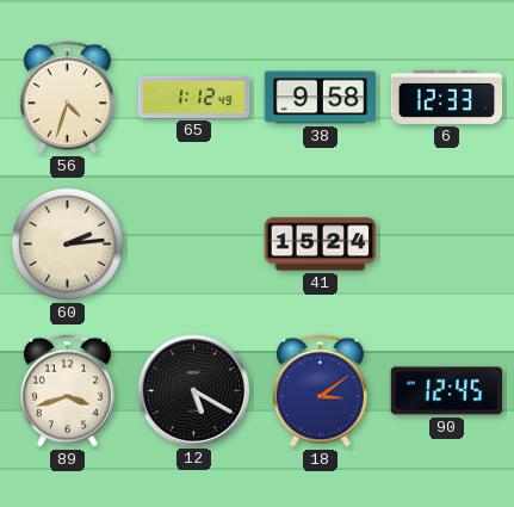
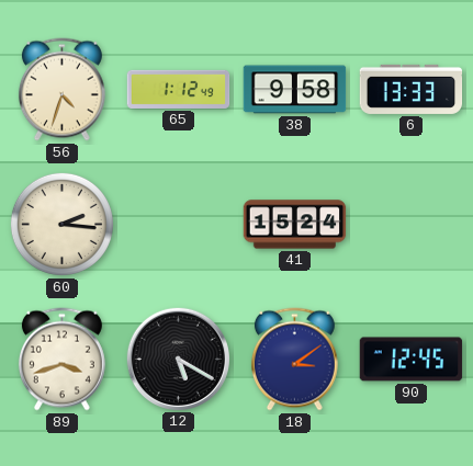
6: 12:33 -> 13:33 (412, 89)
60: 2:14 -> 2:16 (61, 224)
